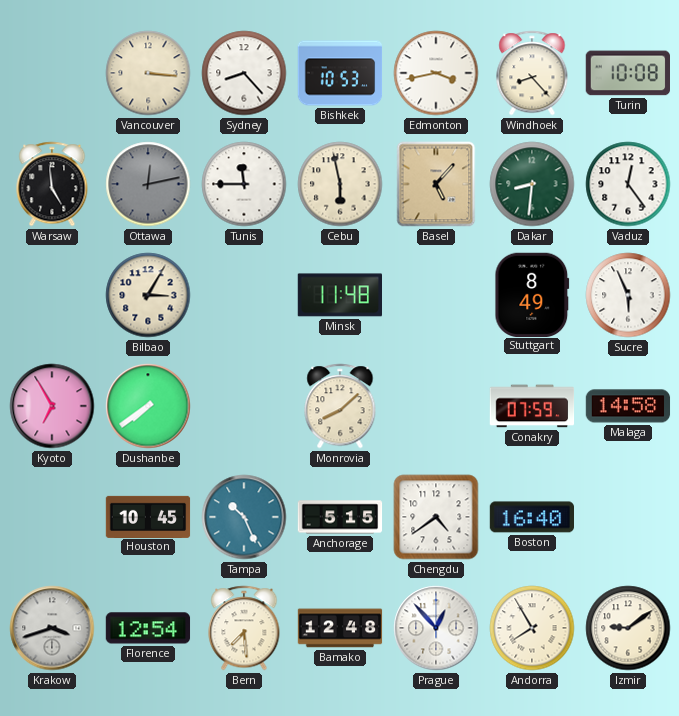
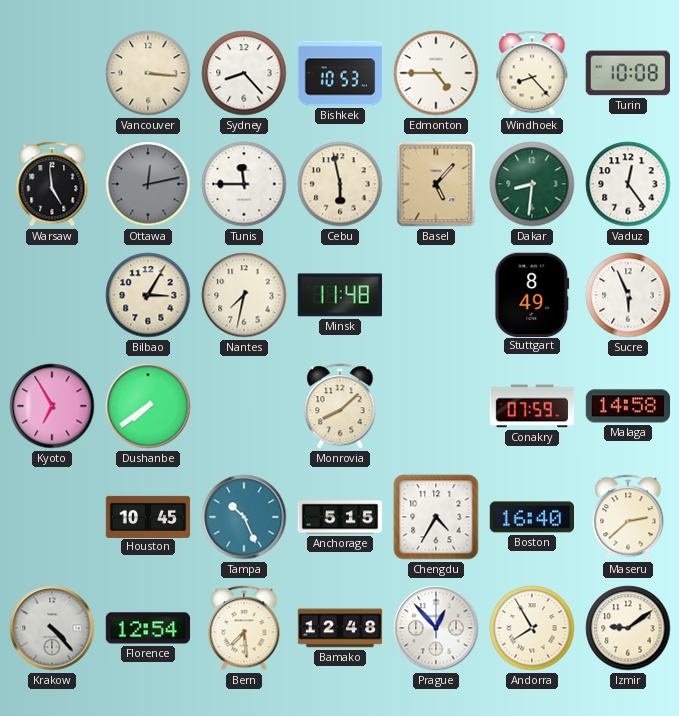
Edmonton: 3:43 -> 4:45 (436, 73)
Nantes: none -> 7:32 (244, 295)
Chengdu: 4:39 -> 4:35 (436, 517)
Maseru: none -> 2:38 (628, 517)
Krakow: 3:42 -> 4:23 (52, 628)
